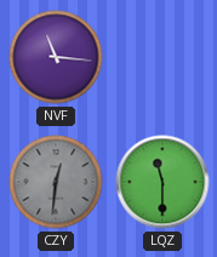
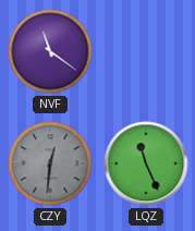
NVF: 11:16 -> 11:21 (50, 51)
LQZ: 11:30 -> 11:26 (146, 163)
